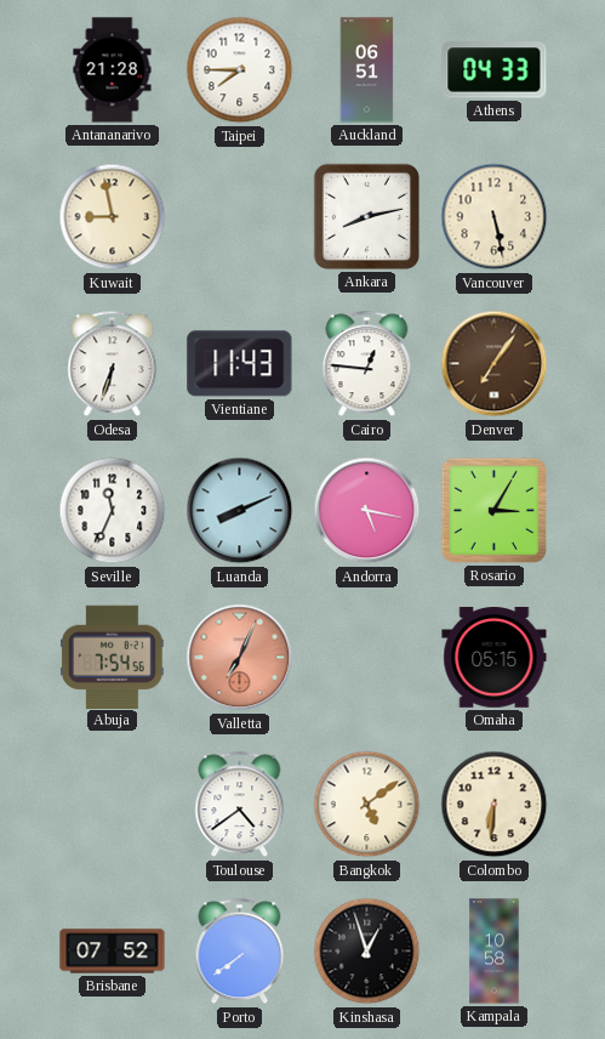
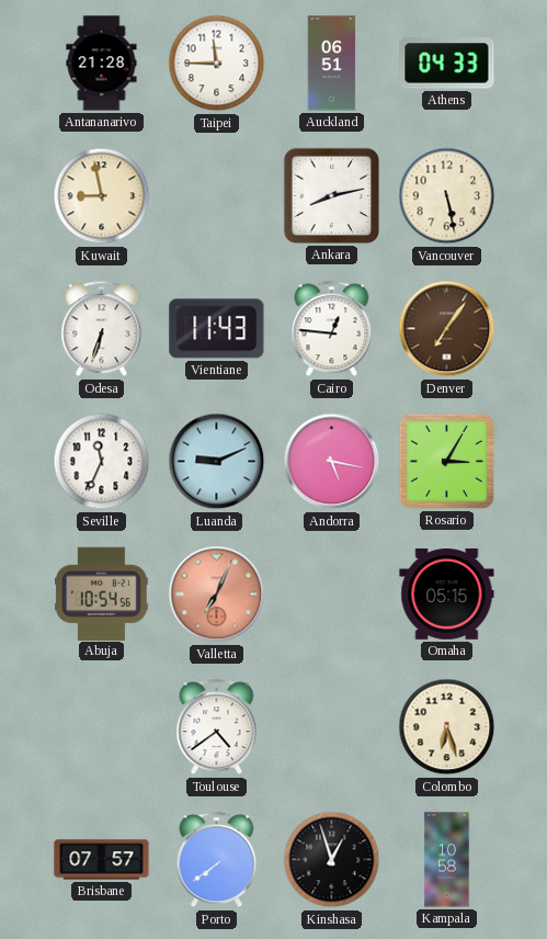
Taipei: 7:45 -> 11:45 (217, 64)
Luanda: 8:11 -> 9:11 (217, 462)
Abuja: 7:54 -> 10:54 (102, 593)
Bangkok: 5:09 -> none (367, 805)
Colombo: 6:31 -> 6:27 (447, 727)
Brisbane: 07:52 -> 07:57 (102, 860)
